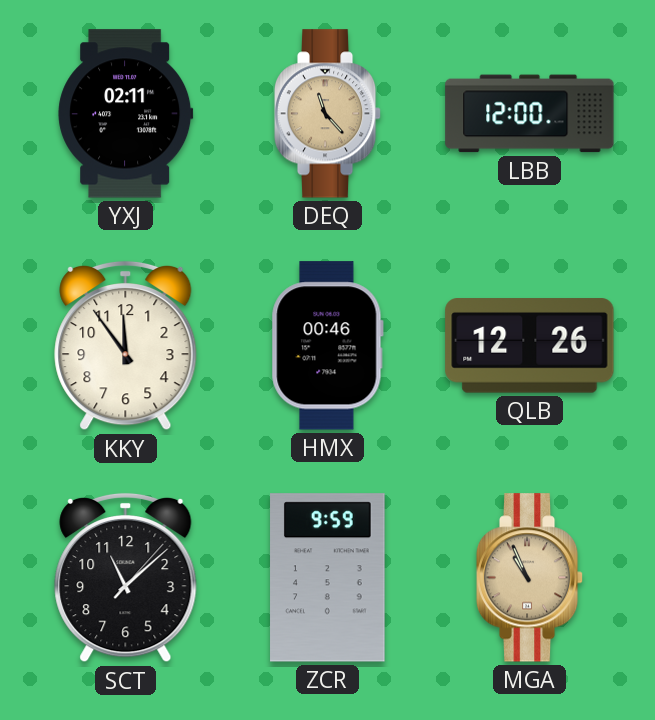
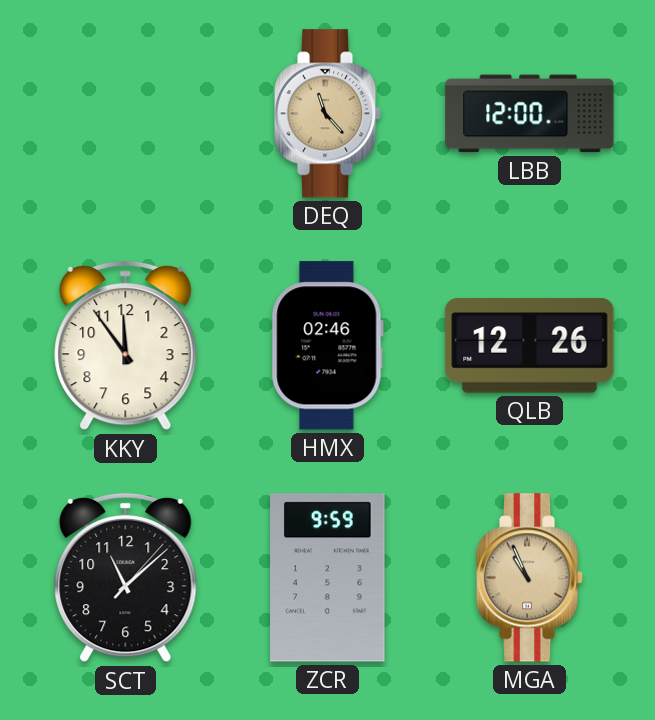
YXJ: 02:11 -> none (126, 114)
HMX: 00:46 -> 02:46 (327, 346)
